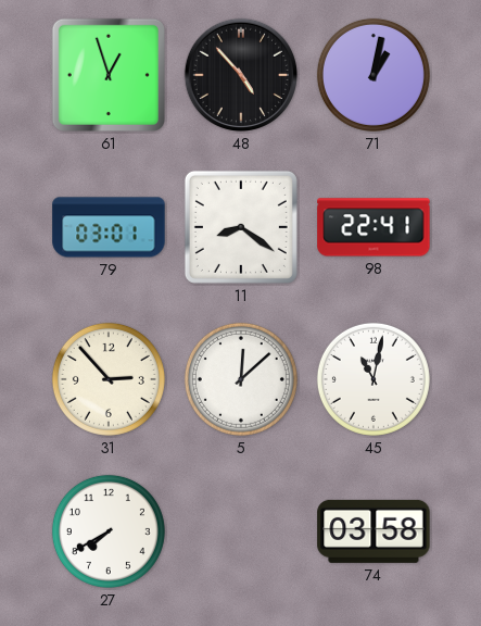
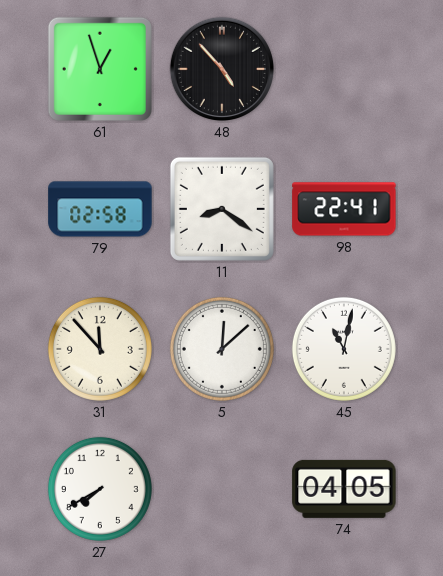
71: 1:02 -> none (374, 75)
79: 03:01 -> 02:58 (100, 209)
31: 2:53 -> 11:53 (100, 349)
74: 03:58 -> 04:05 (344, 489)
